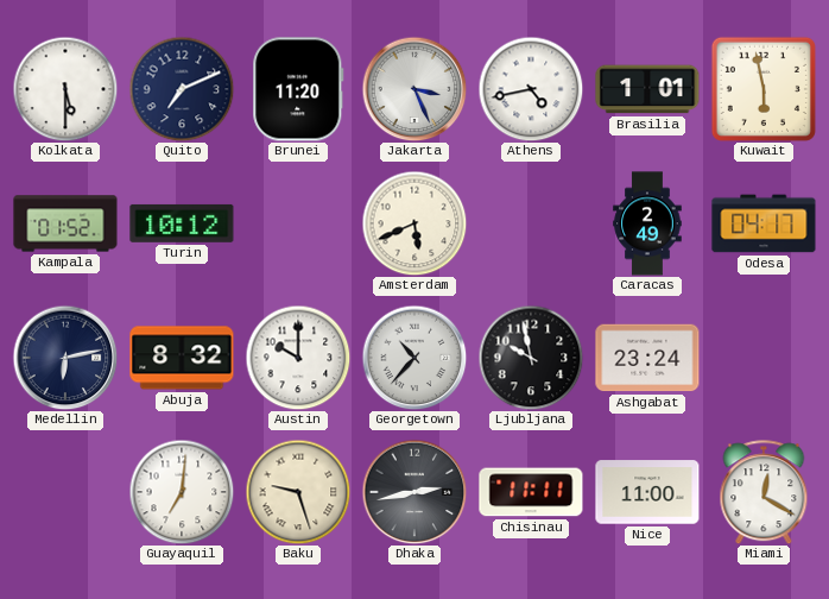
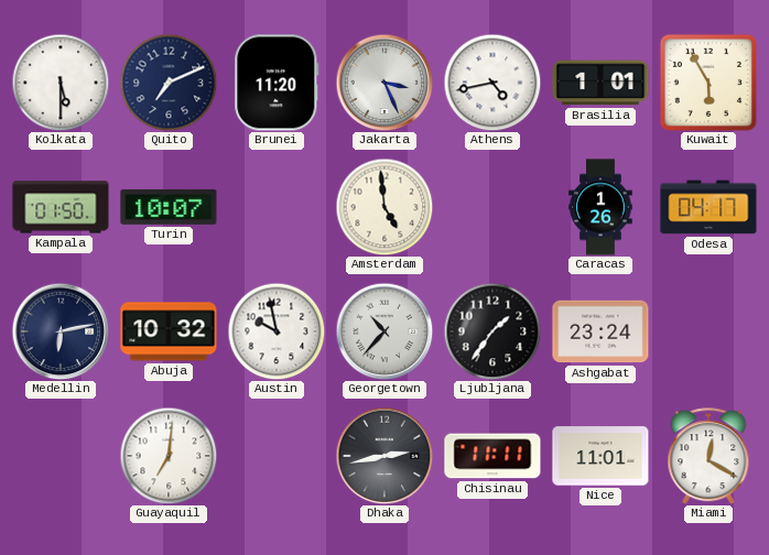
Kuwait: 5:58 -> 5:55 (708, 83)
Kampala: 01:52 -> 01:50 (61, 207)
Turin: 10:12 -> 10:07 (169, 207)
Amsterdam: 5:41 -> 4:59 (384, 207)
Caracas: 2:49 -> 1:26 (600, 207)
Abuja: 8:32 -> 10:32 (169, 331)
Austin: 10:00 -> 9:58 (277, 331)
Ljubljana: 9:58 -> 1:36 (492, 331)
Baku: 9:27 -> none (298, 492)
Nice: 11:00 -> 11:01 (600, 456)
